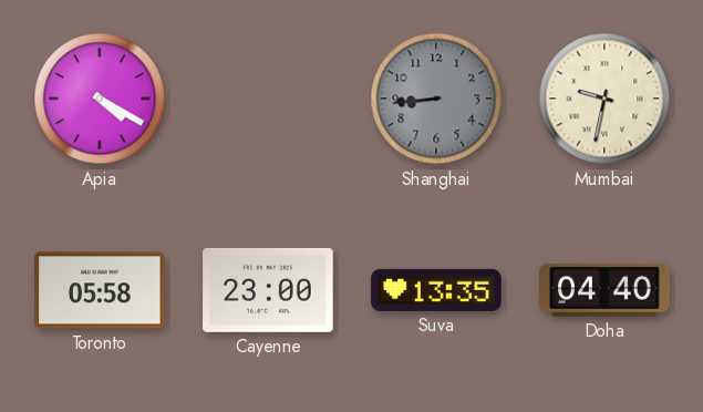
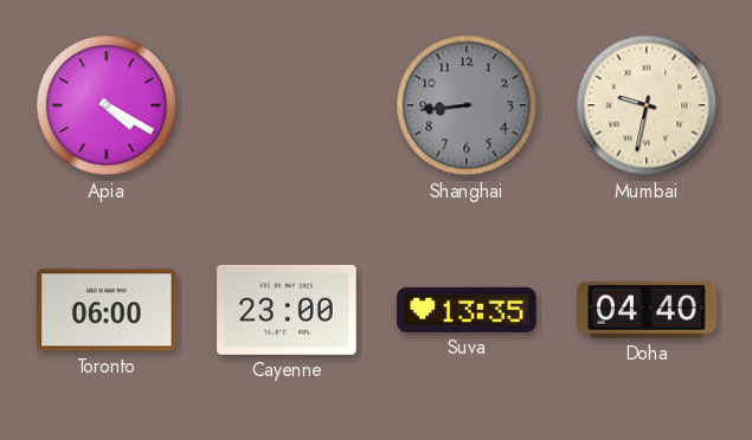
Toronto: 05:58 -> 06:00 (107, 310)
